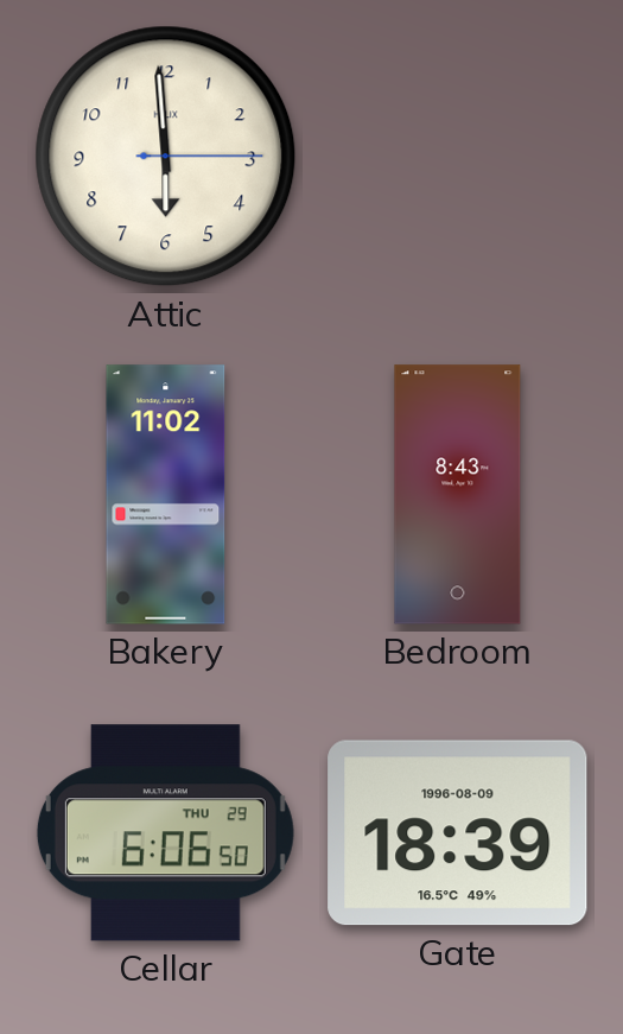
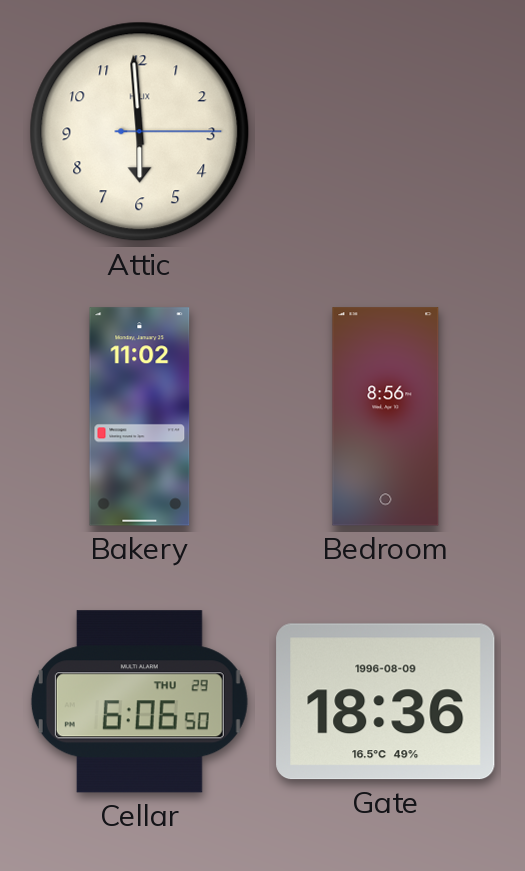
Bedroom: 8:43 -> 8:56 (386, 417)
Gate: 18:39 -> 18:36 (386, 702)
